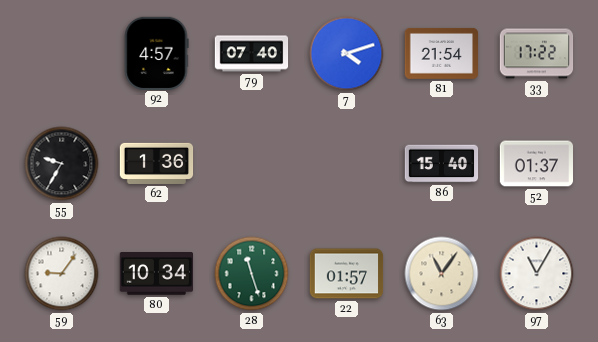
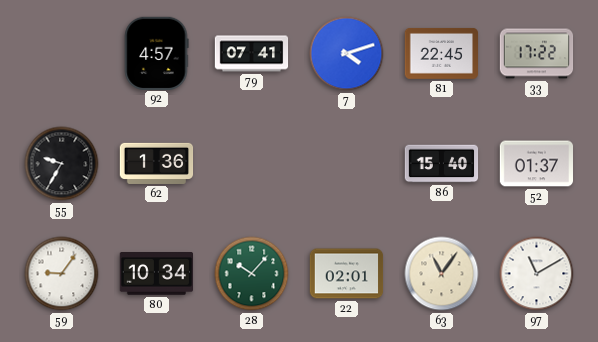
79: 07:40 -> 07:41 (252, 54)
81: 21:54 -> 22:45 (442, 53)
28: 11:27 -> 10:07 (252, 274)
22: 01:57 -> 02:01 (347, 274)
97: 11:05 -> 11:10 (537, 274)
